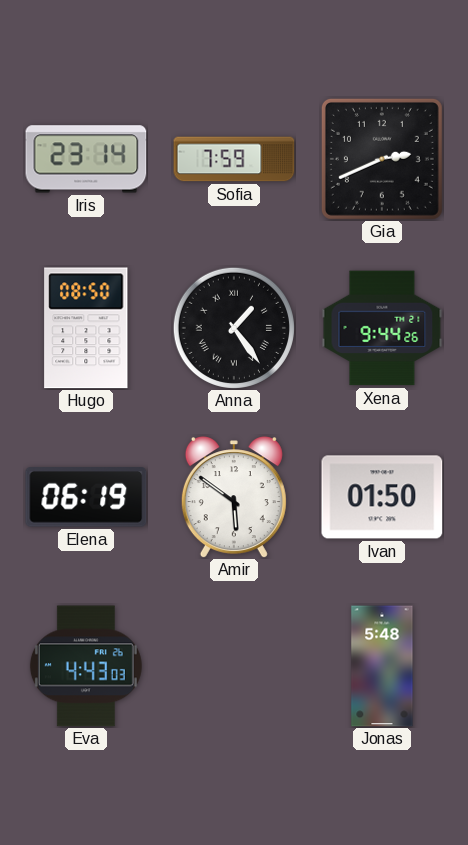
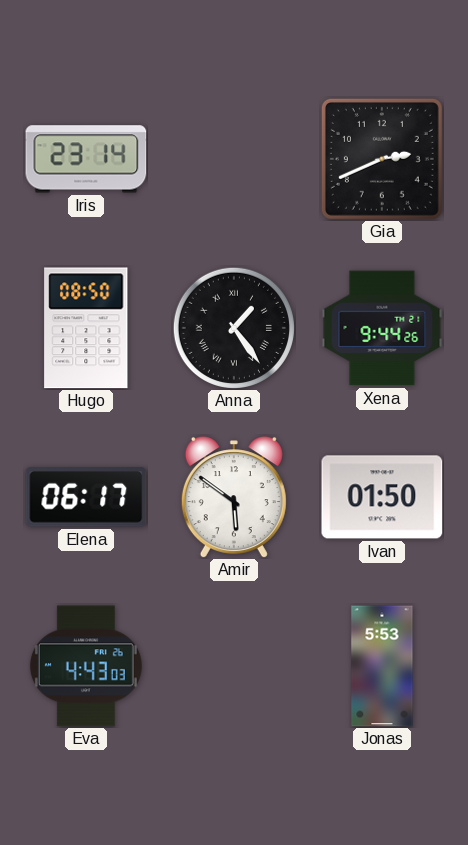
Sofia: 7:59 -> none (234, 159)
Elena: 06:19 -> 06:17 (86, 497)
Jonas: 5:48 -> 5:53 (382, 666)
